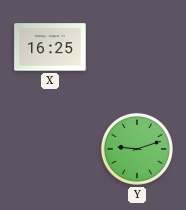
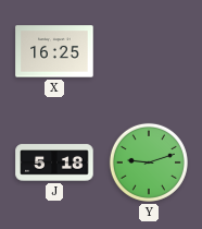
J: none -> 5:18 (54, 162)
